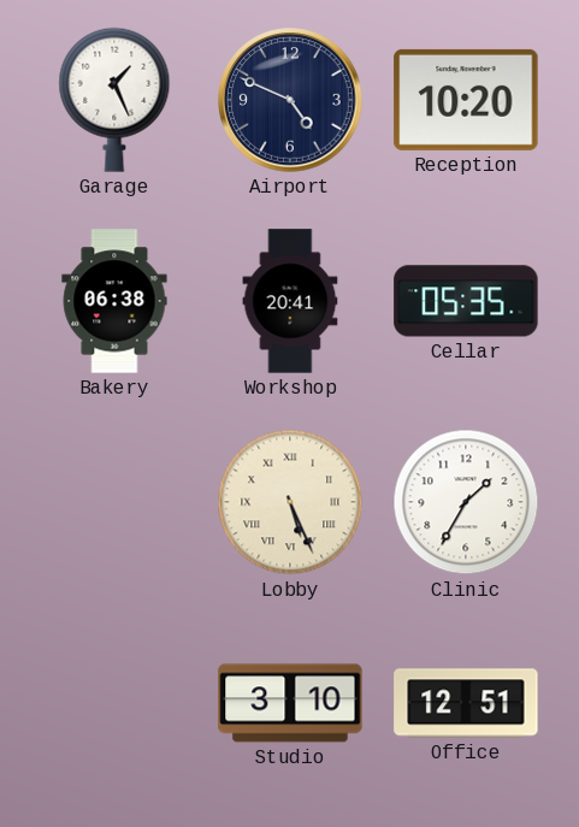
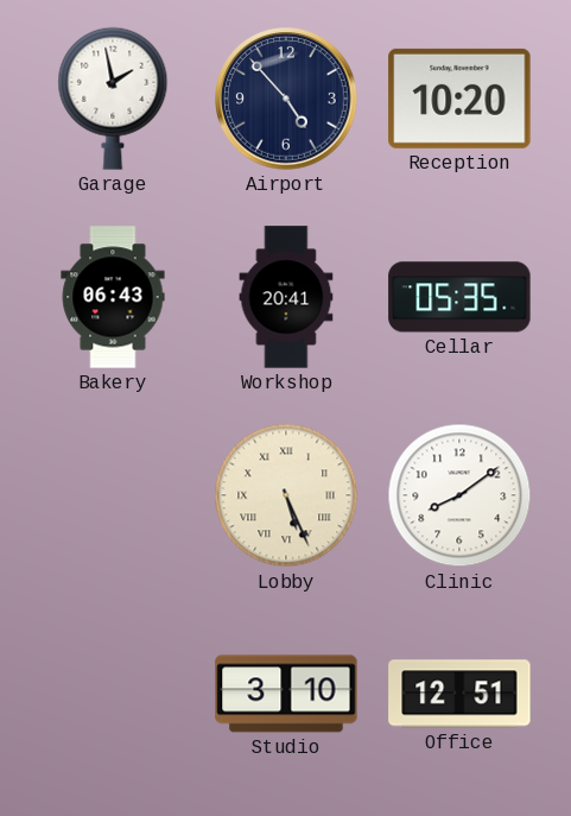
Garage: 1:26 -> 1:58 (113, 99)
Airport: 4:49 -> 4:53 (286, 99)
Bakery: 06:38 -> 06:43 (113, 297)
Clinic: 1:35 -> 8:09 (459, 495)
